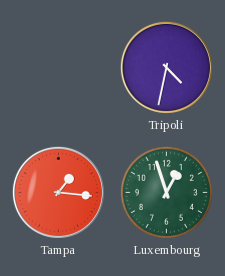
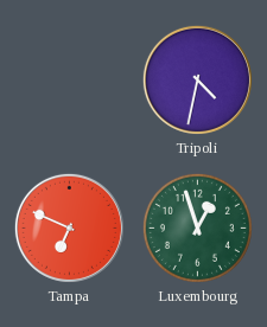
Tampa: 1:16 -> 6:49 (69, 227)
